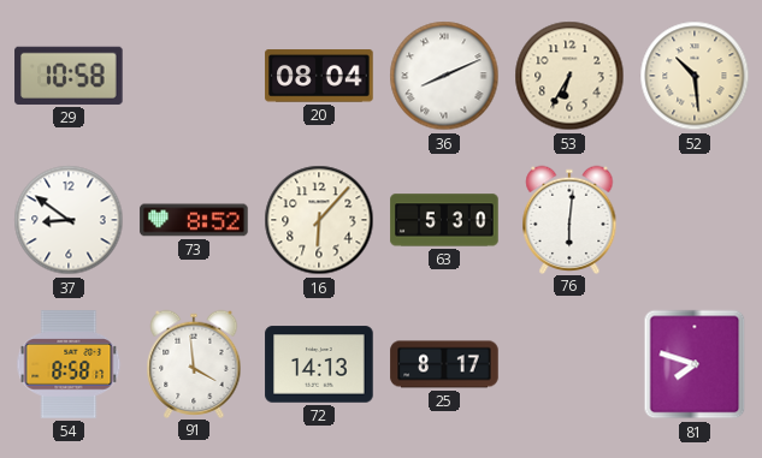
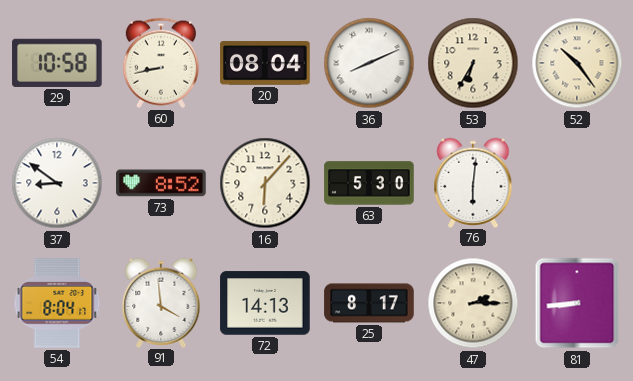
60: none -> 8:43 (161, 63)
52: 10:29 -> 10:24 (577, 63)
54: 8:58 -> 8:04 (57, 303)
47: none -> 2:15 (473, 303)
81: 7:48 -> 8:44 (577, 303)
